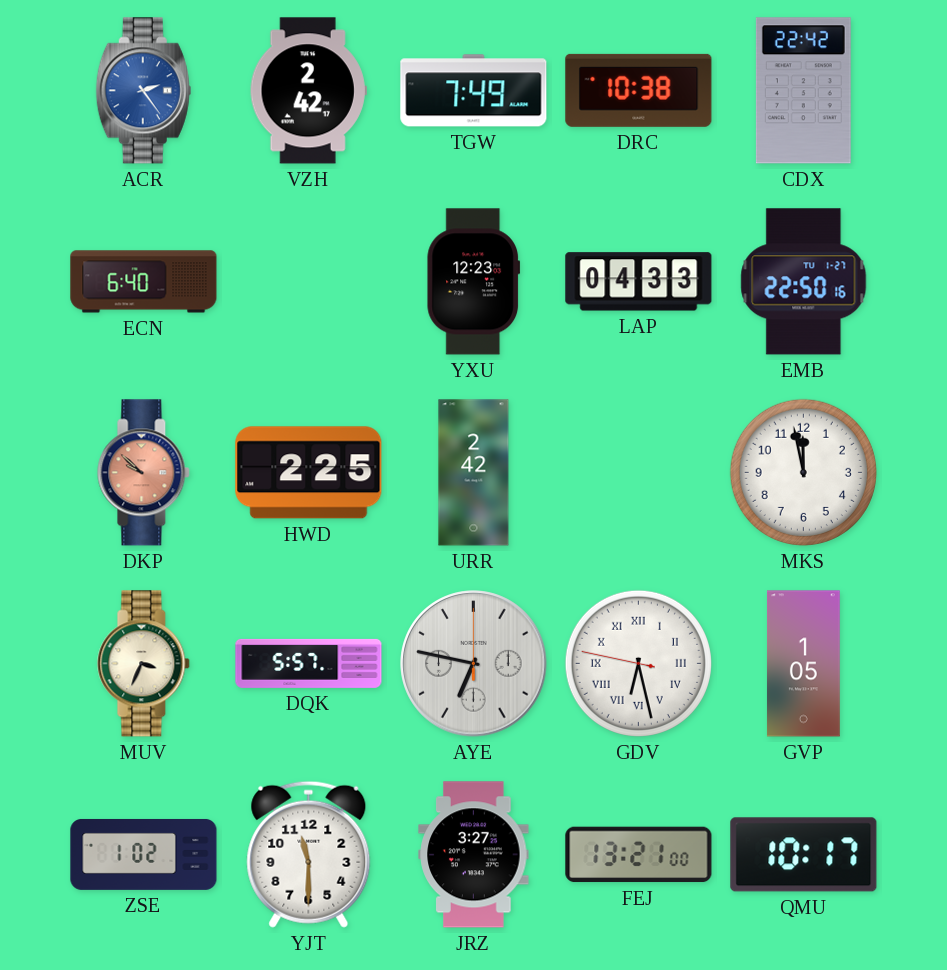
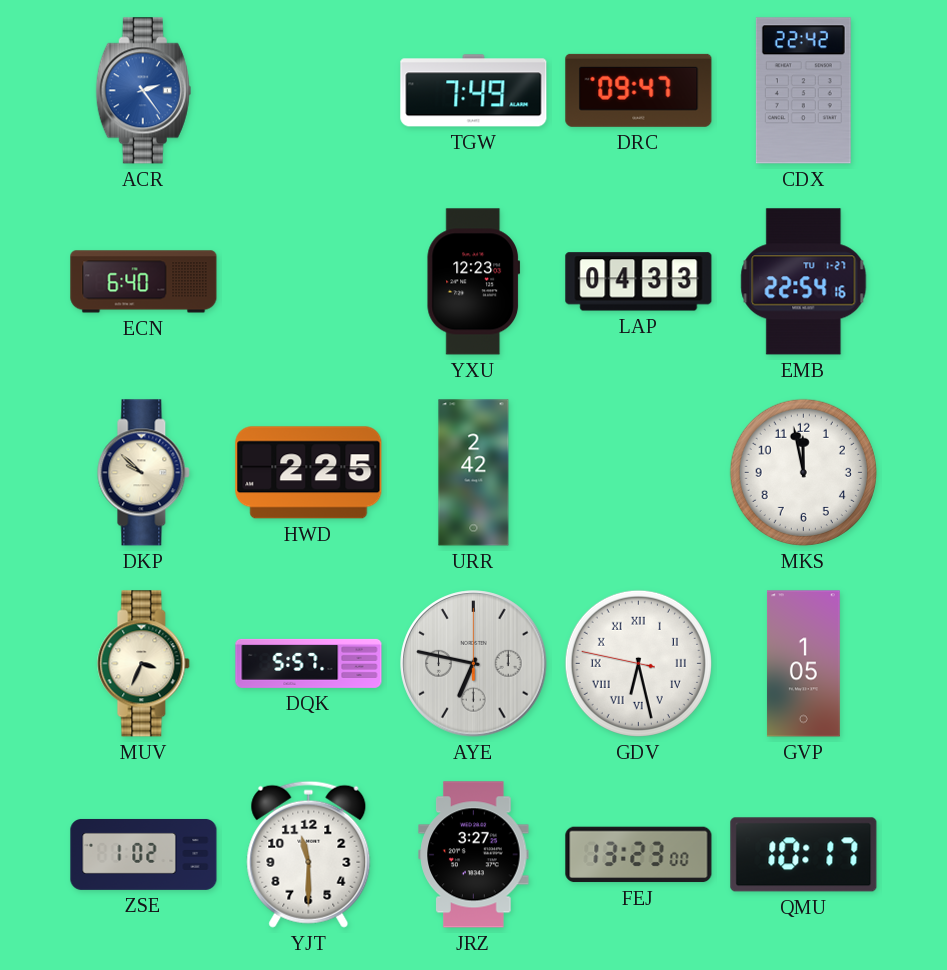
VZH: 2:42 -> none (308, 91)
DRC: 10:38 -> 09:47 (639, 90)
EMB: 22:50 -> 22:54 (804, 282)
DKP dial: salmon -> cream (144, 473)
FEJ: 13:21 -> 13:23 (639, 855)
